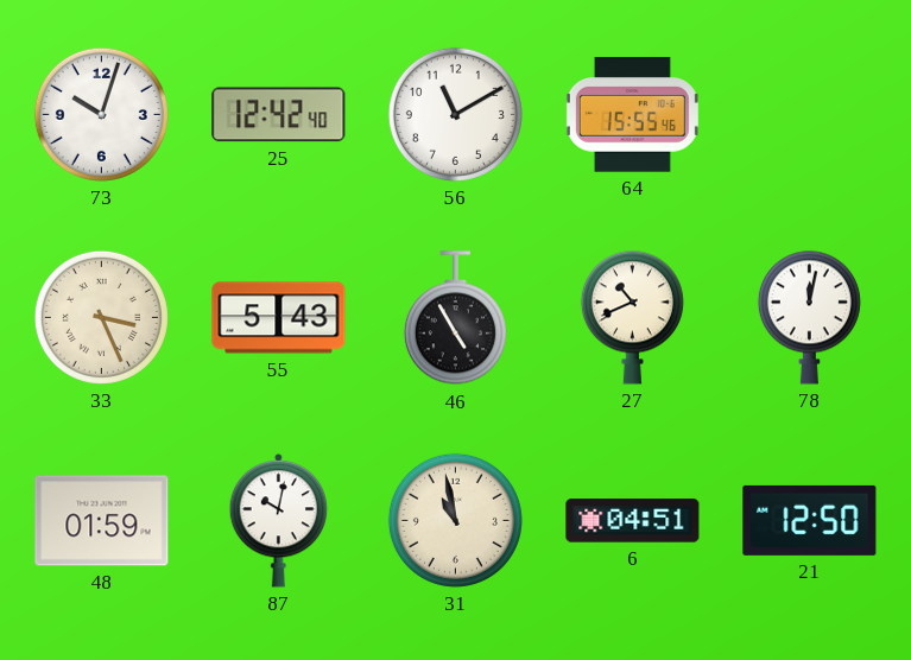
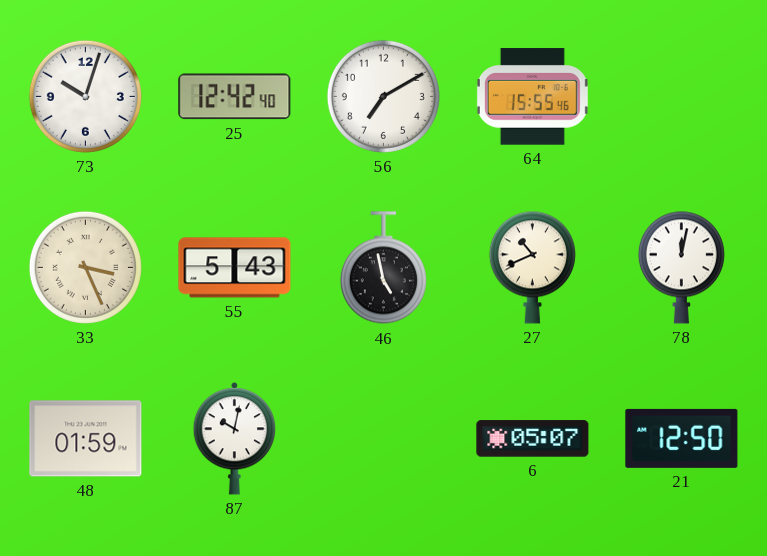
56: 11:10 -> 7:10 (383, 96)
46: 4:55 -> 4:58 (383, 268)
31: 10:58 -> none (455, 520)
6: 04:51 -> 05:07 (533, 439)
